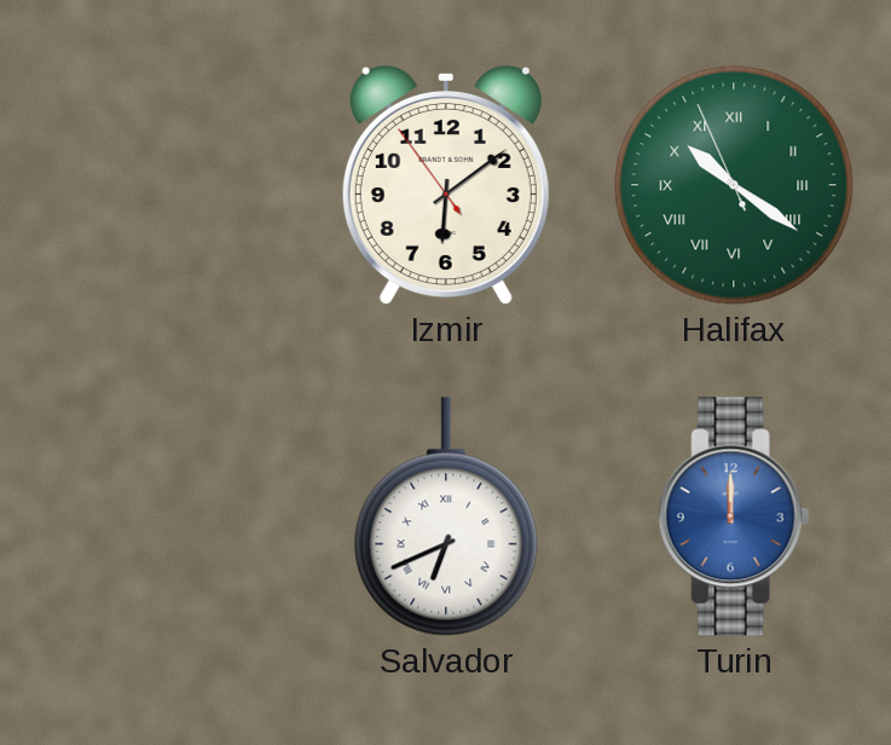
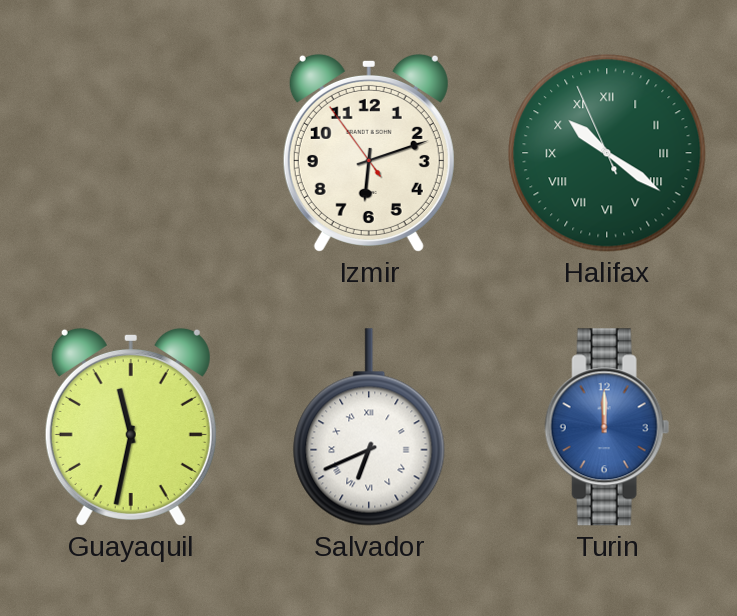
Izmir: 6:08 -> 6:11 (369, 153)
Guayaquil: none -> 11:32 (131, 427)
